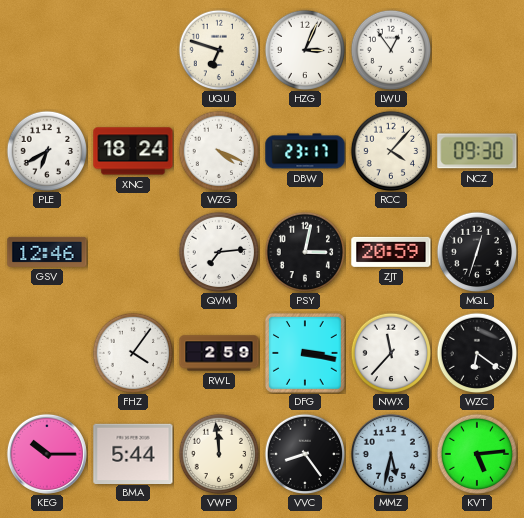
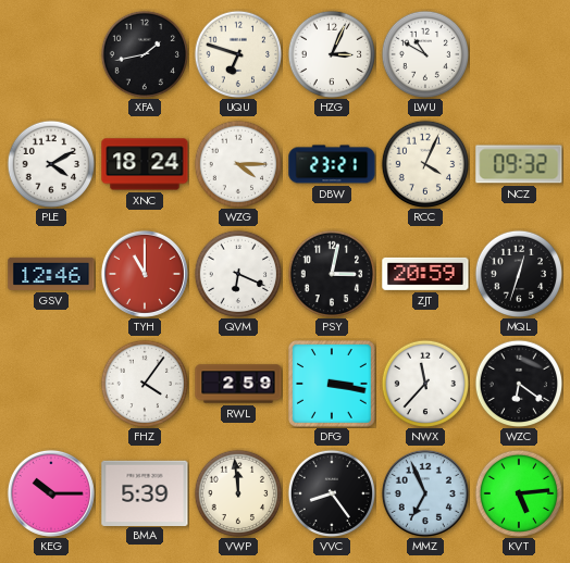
XFA: none -> 1:43 (145, 54)
LWU: 12:54 -> 10:50 (425, 54)
PLE: 6:40 -> 4:10 (51, 164)
WZG: 4:19 -> 4:15 (238, 164)
DBW: 23:17 -> 23:21 (332, 164)
RCC: 4:07 -> 4:04 (425, 164)
NCZ: 09:30 -> 09:32 (519, 164)
TYH: none -> 11:00 (145, 274)
QVM: 7:14 -> 6:19 (238, 274)
BMA: 5:44 -> 5:39 (145, 492)
MMZ: 5:32 -> 6:56 (425, 493)
